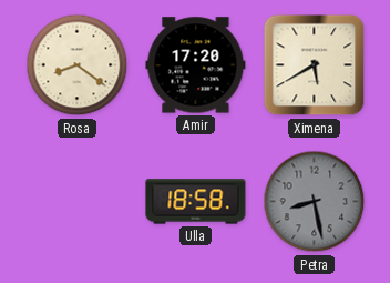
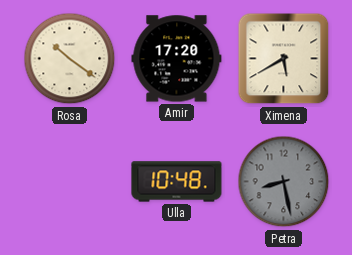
Rosa: 8:21 -> 10:21 (70, 59)
Ulla: 18:58 -> 10:48 (177, 182)
